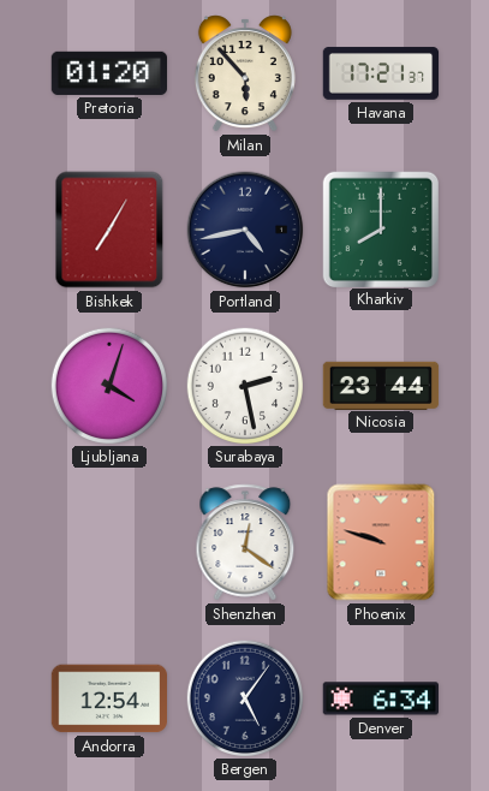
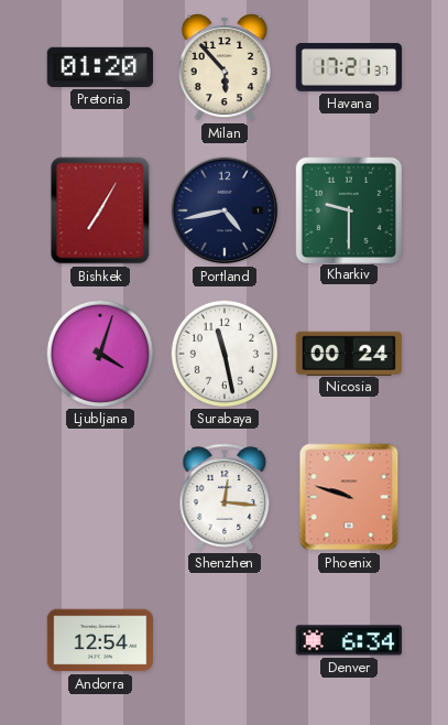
Kharkiv: 8:00 -> 9:30 (348, 209)
Surabaya: 2:28 -> 11:28 (223, 353)
Nicosia: 23:44 -> 00:24 (349, 353)
Shenzhen: 12:21 -> 12:16 (225, 497)
Bergen: 5:06 -> none (244, 697)
